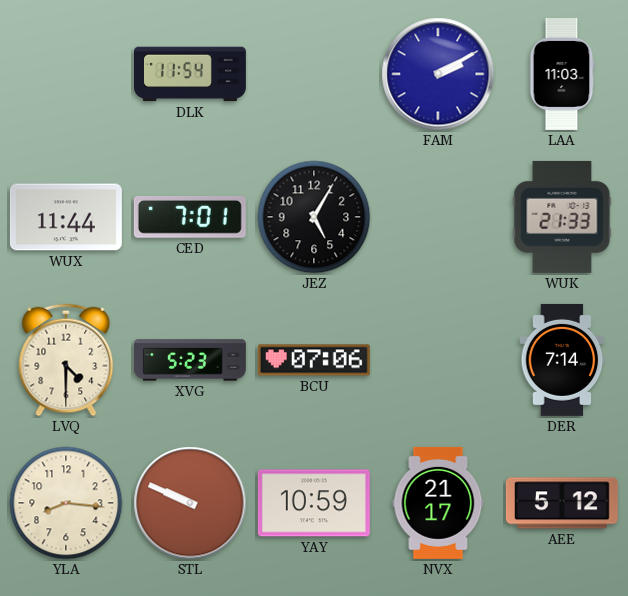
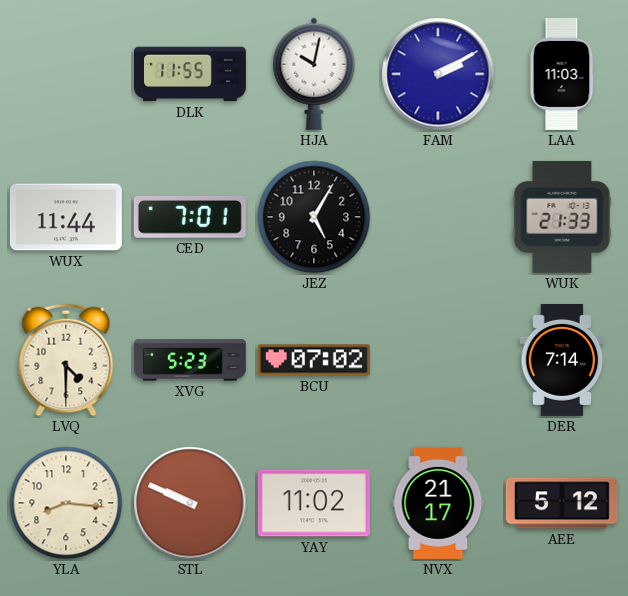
DLK: 11:54 -> 11:55 (190, 74)
HJA: none -> 10:02 (314, 74)
BCU: 07:06 -> 07:02 (314, 360)
YAY: 10:59 -> 11:02 (314, 503)
